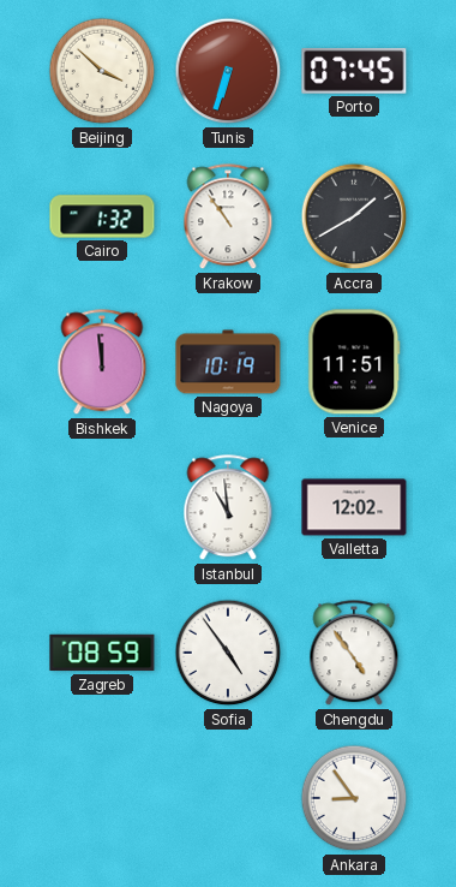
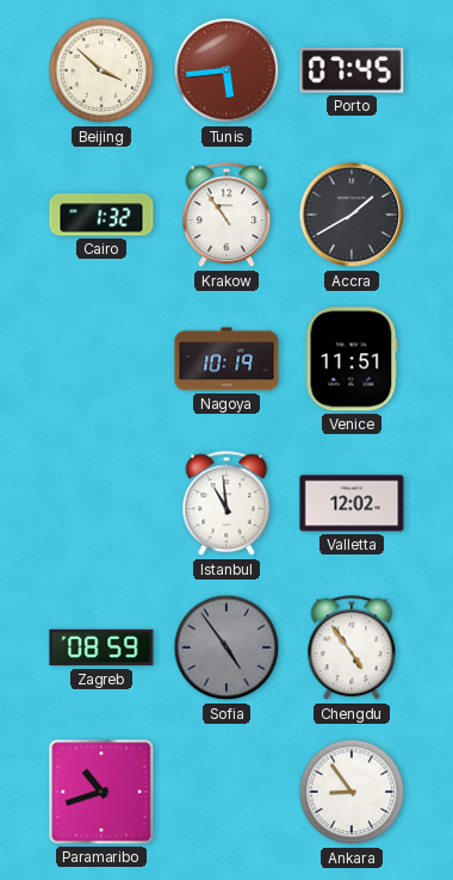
Tunis: 6:33 -> 5:44 (226, 70)
Bishkek: 11:59 -> none (102, 363)
Sofia dial: white -> grey (226, 647)
Paramaribo: none -> 10:42 (101, 792)
